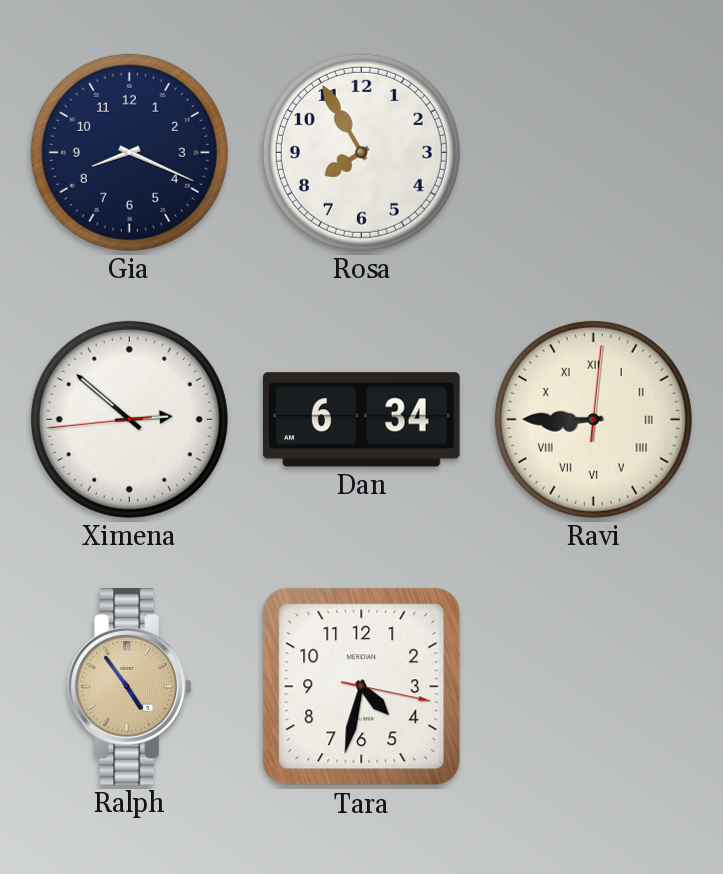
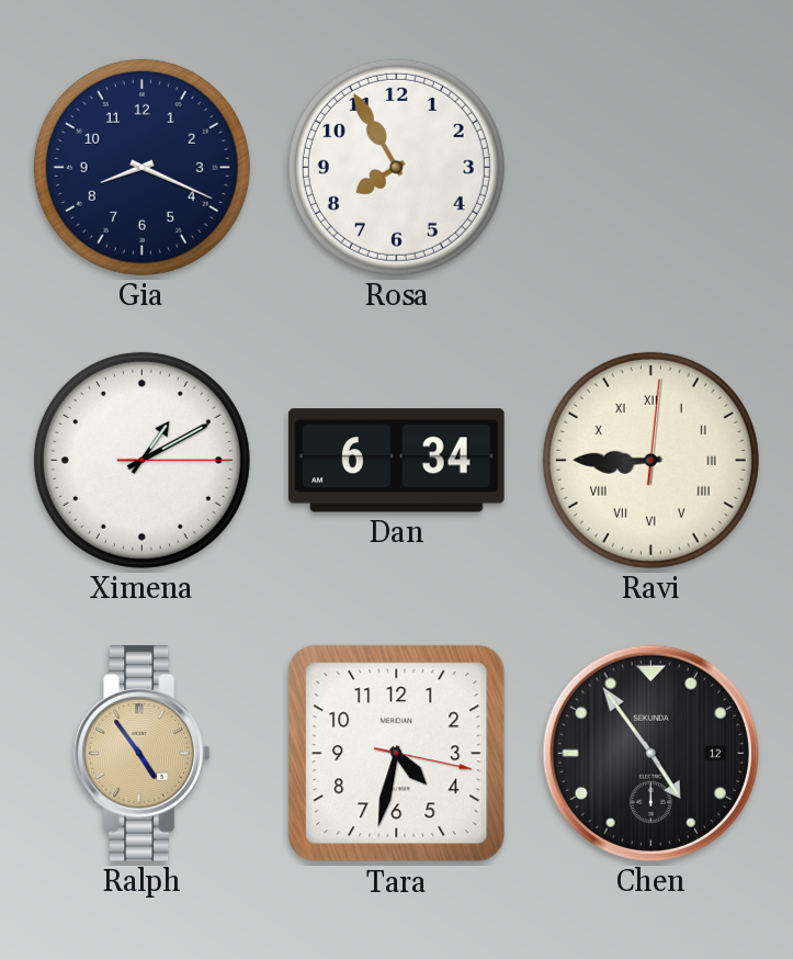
Ximena: 2:51 -> 1:10 (141, 460)
Chen: none -> 4:54 (650, 753)
